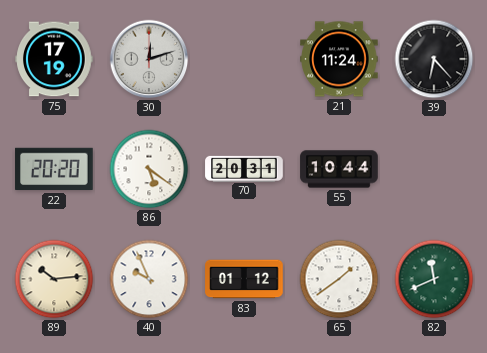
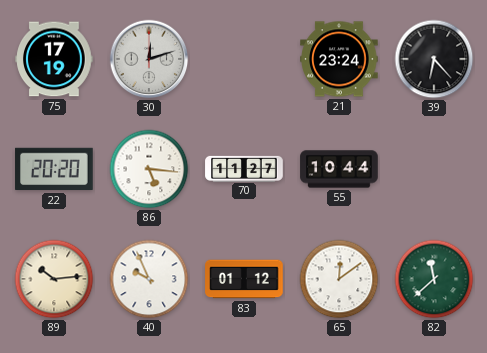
21: 11:24 -> 23:24 (339, 59)
86: 5:21 -> 5:16 (149, 169)
70: 20:31 -> 11:27 (244, 168)
65: 1:39 -> 12:09 (339, 279)
82: 11:41 -> 11:38 (434, 279)
